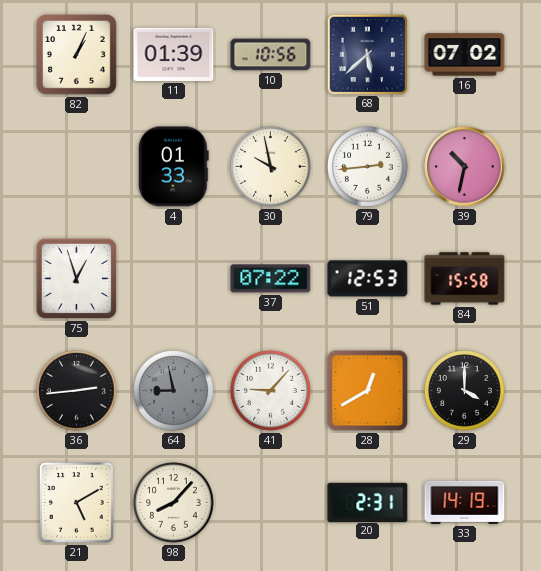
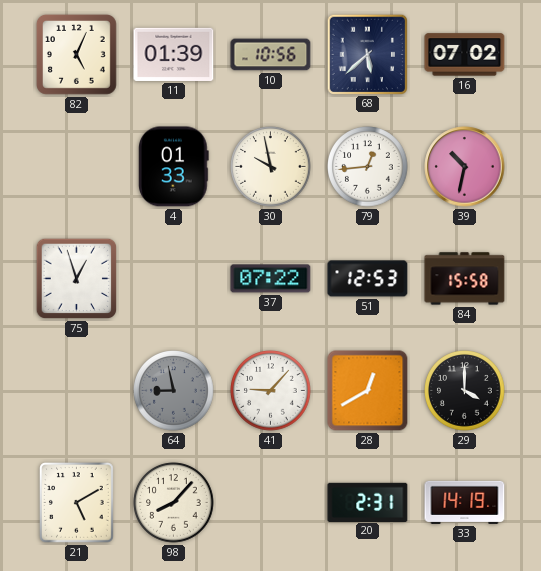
82: 1:04 -> 5:04 (76, 54)
79: 2:44 -> 12:44 (368, 167)
36: 2:44 -> none (77, 391)
